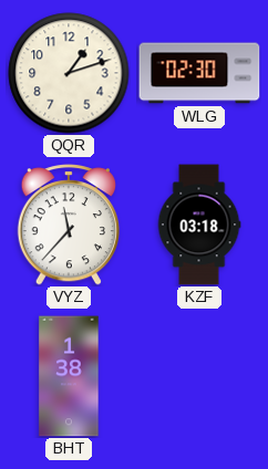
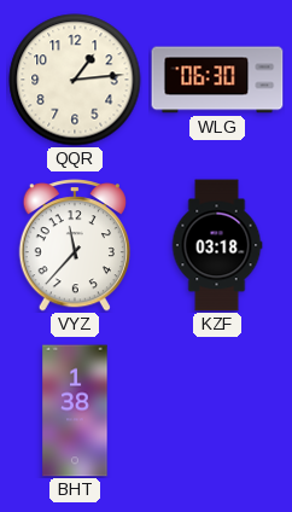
QQR: 1:12 -> 1:14 (75, 80)
WLG: 02:30 -> 06:30 (217, 80)
